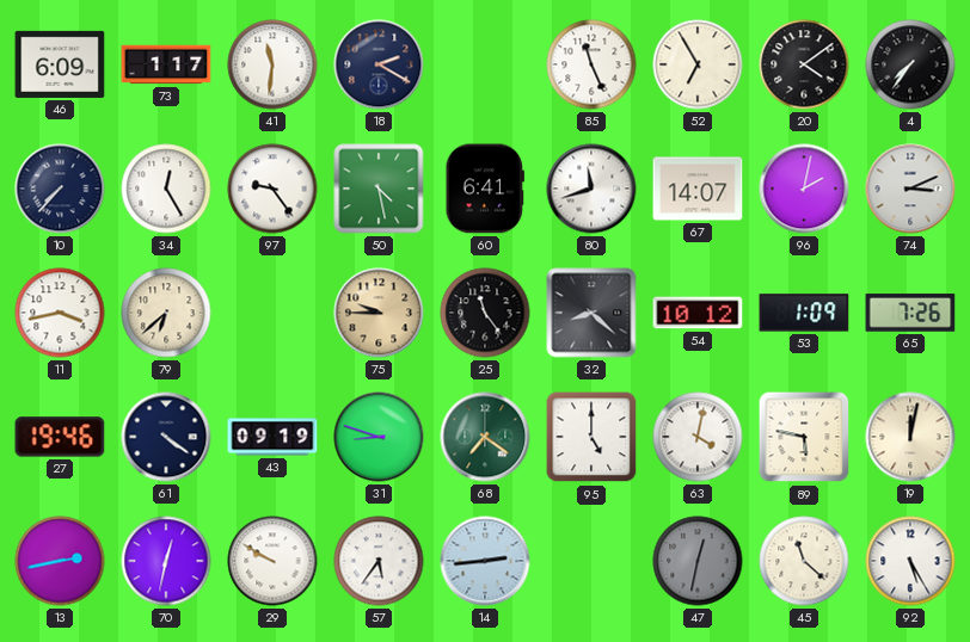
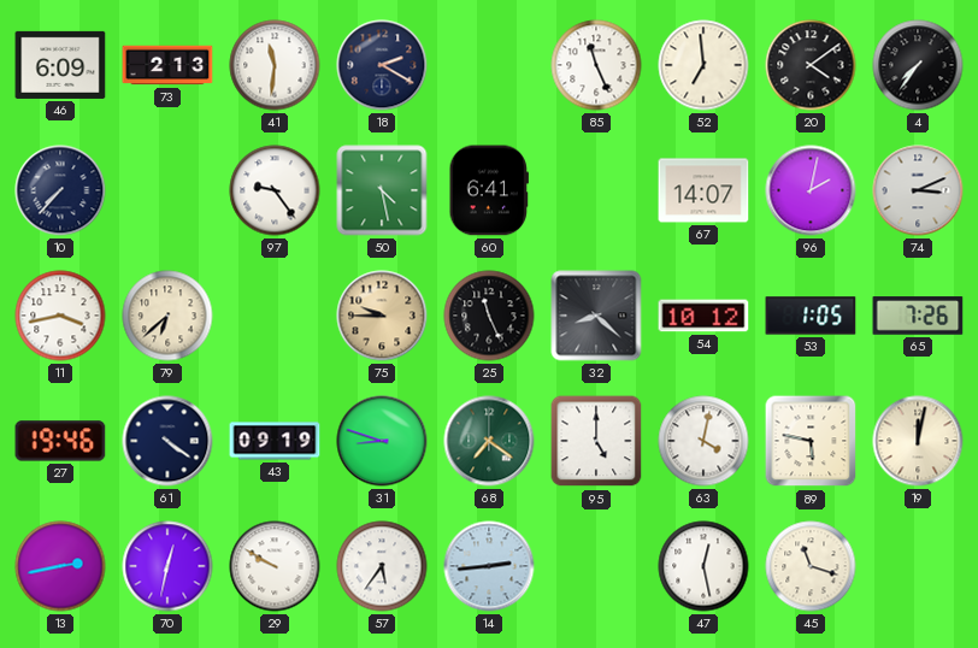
73: 1:17 -> 2:13 (167, 65)
52: 6:55 -> 6:59 (703, 65)
34: 12:25 -> none (166, 189)
80: 11:42 -> none (591, 189)
25: 11:24 -> 11:26 (489, 316)
53: 1:09 -> 1:05 (811, 316)
47: 12:32 -> 12:28 (703, 566)
47 dial: grey -> white (703, 566)
45: 11:22 -> 11:18 (811, 566)
92: 5:25 -> none (910, 561)
